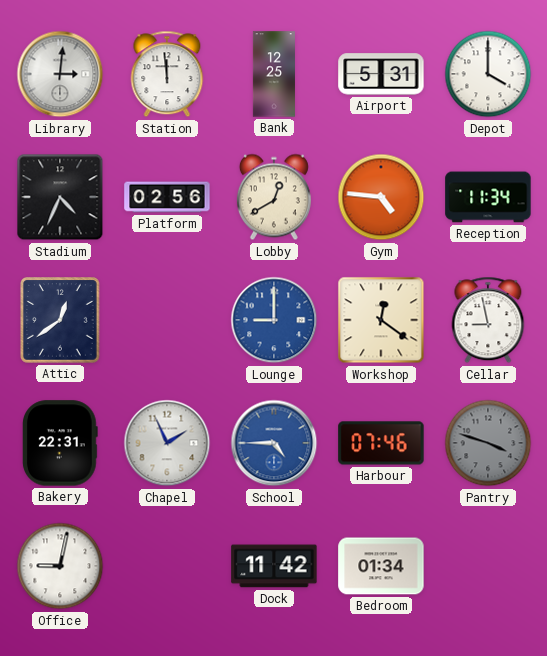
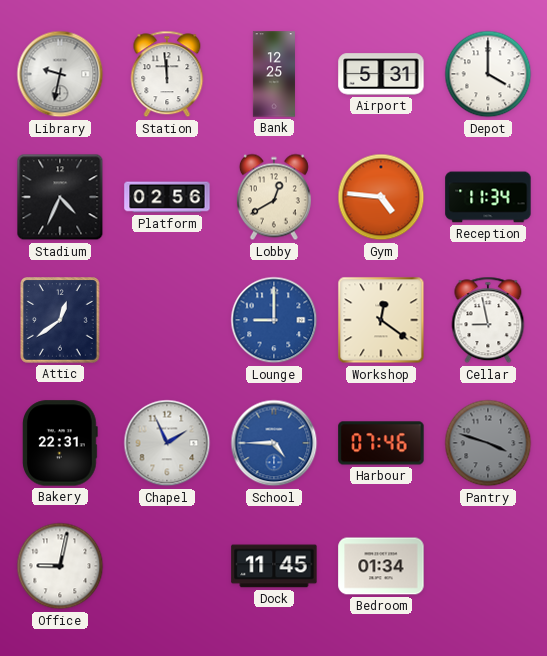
Library: 3:01 -> 9:32 (60, 74)
Dock: 11:42 -> 11:45 (274, 566)
